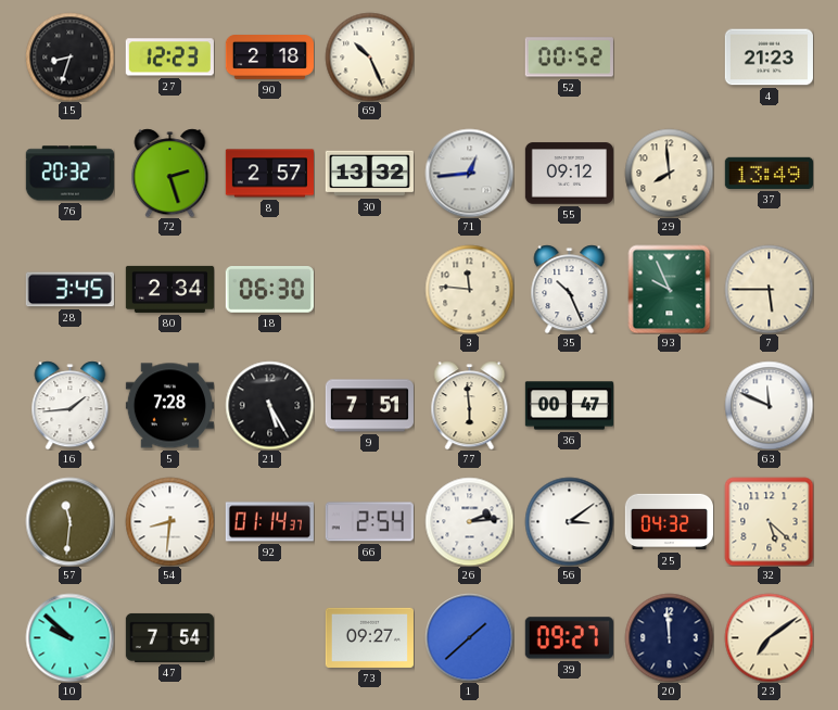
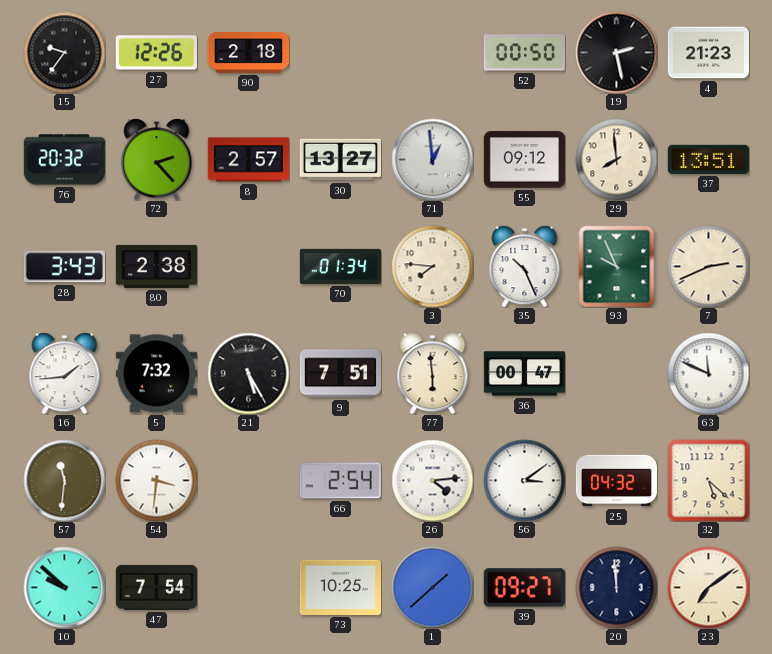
15: 8:33 -> 9:36 (64, 52)
27: 12:23 -> 12:26 (156, 53)
69: 10:26 -> none (369, 56)
52: 00:52 -> 00:50 (524, 53)
19: none -> 2:28 (616, 52)
72: 2:27 -> 2:23 (157, 159)
30: 13:32 -> 13:27 (340, 160)
71: 12:44 -> 12:59 (432, 159)
37: 13:49 -> 13:51 (708, 159)
28: 3:45 -> 3:43 (64, 267)
80: 2:34 -> 2:38 (156, 266)
18: 06:30 -> none (269, 290)
70: none -> 01:34 (340, 266)
3: 11:46 -> 7:46 (432, 266)
7: 5:45 -> 2:41 (708, 266)
5: 7:28 -> 7:32 (156, 374)
54: 8:31 -> 3:31 (156, 480)
92: 01:14 -> none (269, 522)
26: 2:14 -> 4:14 (432, 480)
73: 09:27 -> 10:25 (340, 587)
